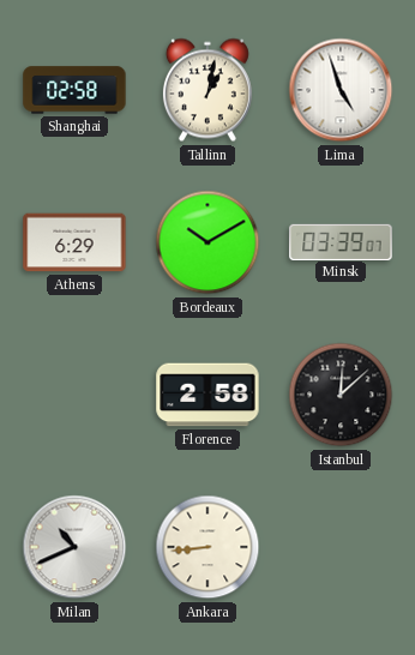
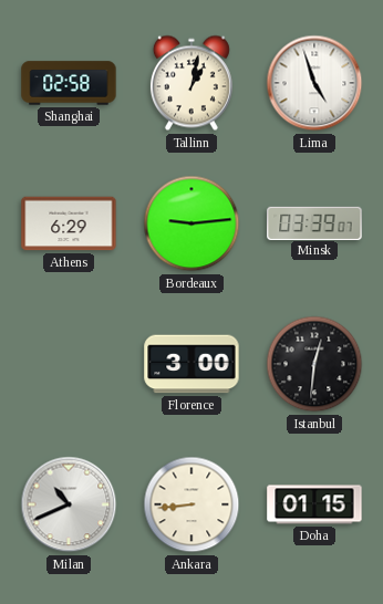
Bordeaux: 10:10 -> 9:14 (191, 223)
Florence: 2:58 -> 3:00 (191, 364)
Istanbul: 12:08 -> 12:31 (314, 364)
Doha: none -> 01:15 (314, 504)
